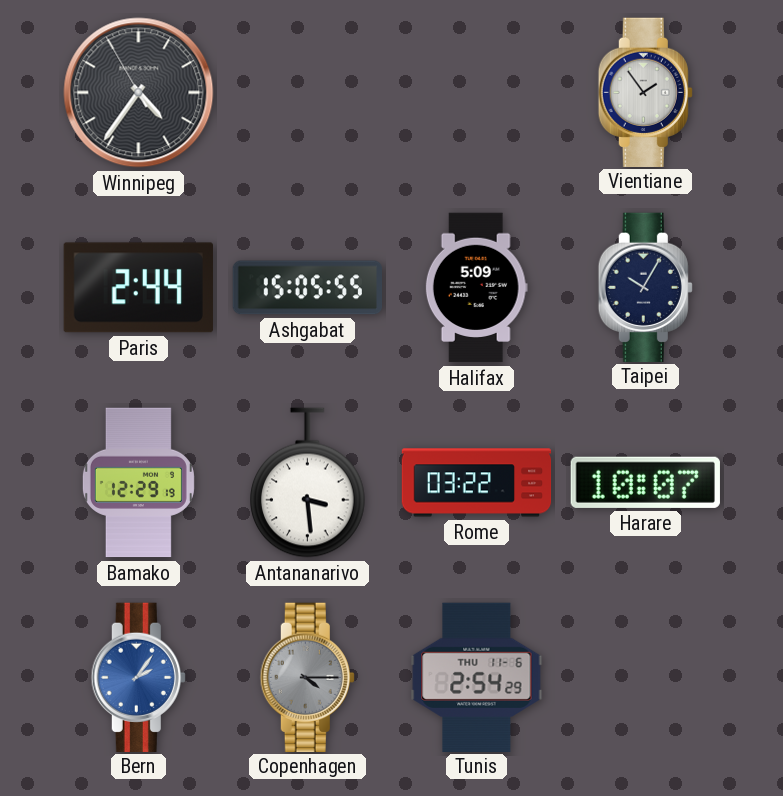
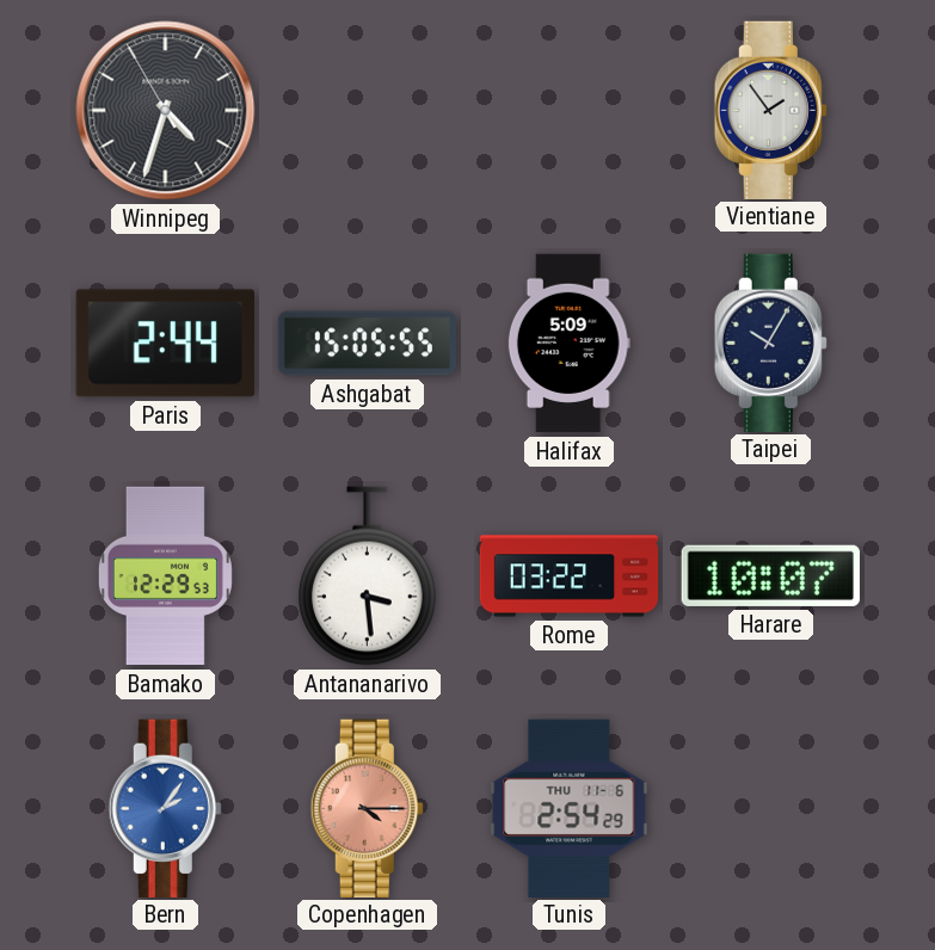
Winnipeg: 4:35 -> 4:32 (166, 111)
Bamako: 12:29:19 -> 12:29:53 (165, 576)
Copenhagen dial: grey -> salmon (367, 808)
